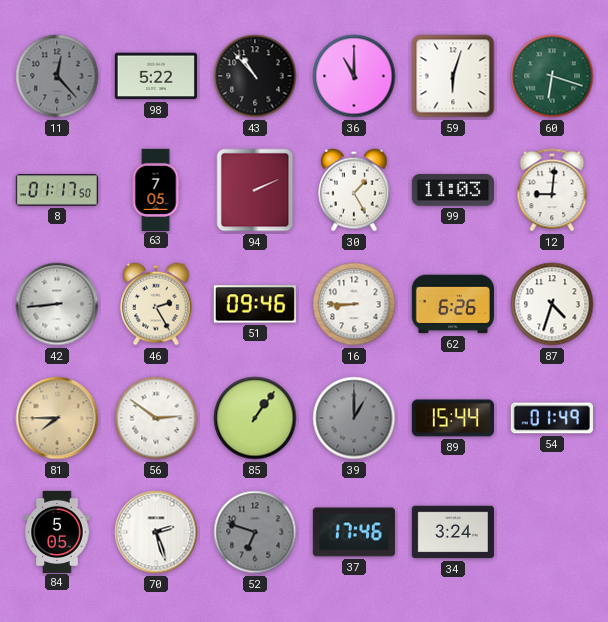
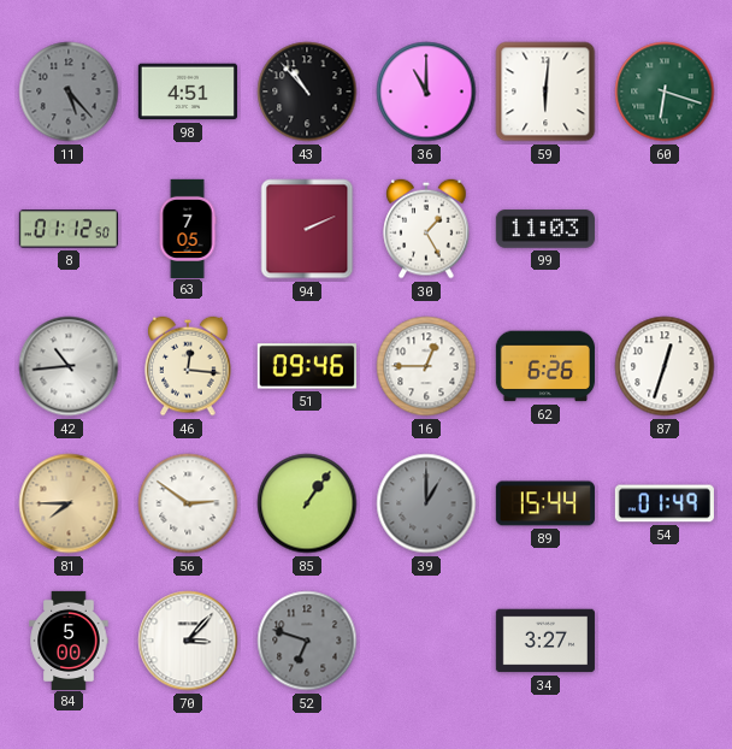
11: 12:23 -> 5:23 (69, 92)
98: 5:22 -> 4:51 (188, 92)
59: 6:03 -> 6:01 (545, 92)
8: 01:17 -> 01:12 (67, 229)
12: 9:01 -> none (552, 190)
42: 8:44 -> 10:44 (69, 366)
46: 2:25 -> 12:16 (188, 366)
16: 8:45 -> 12:45 (426, 366)
87: 4:33 -> 12:33 (665, 366)
84: 5:05 -> 5:00 (69, 639)
70: 2:27 -> 3:07 (188, 641)
37: 17:46 -> none (354, 532)
34: 3:24 -> 3:27 (545, 641)
